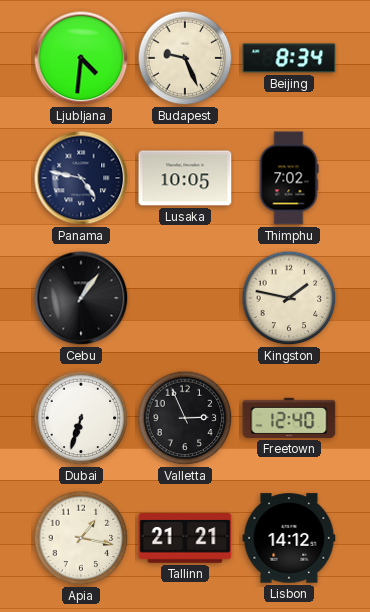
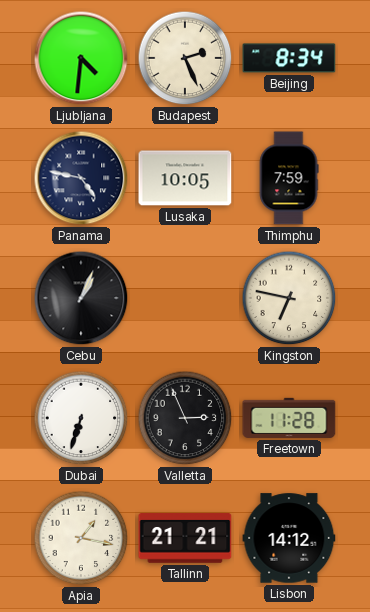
Budapest: 9:26 -> 2:26 (185, 58)
Thimphu: 7:02 -> 7:59 (289, 178)
Cebu: 1:06 -> 1:04 (81, 298)
Kingston: 1:47 -> 6:47 (289, 298)
Freetown: 12:40 -> 11:28 (289, 418)
